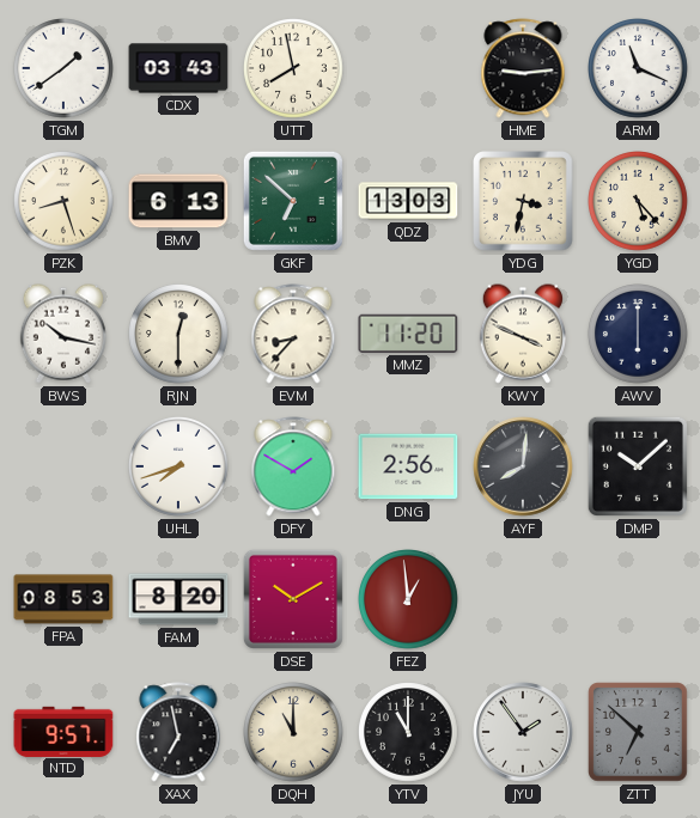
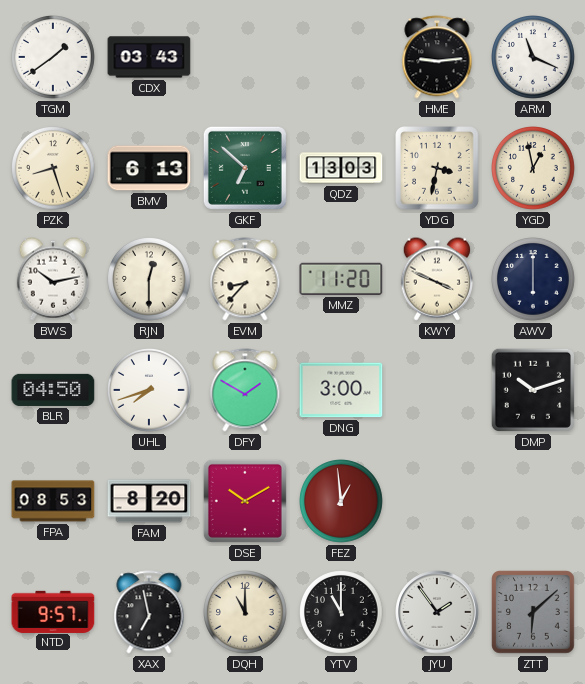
UTT: 7:58 -> none (294, 69)
YGD: 5:23 -> 12:58 (534, 169)
BWS: 10:17 -> 10:13 (53, 279)
BLR: none -> 04:50 (53, 390)
DNG: 2:56 -> 3:00 (341, 390)
AYF: 8:01 -> none (523, 466)
DMP: 10:08 -> 10:12 (533, 390)
ZTT: 6:52 -> 6:08 (533, 612)
